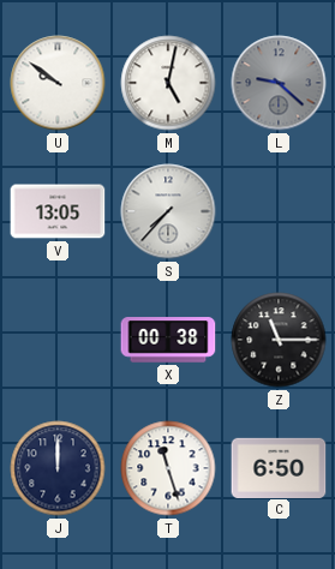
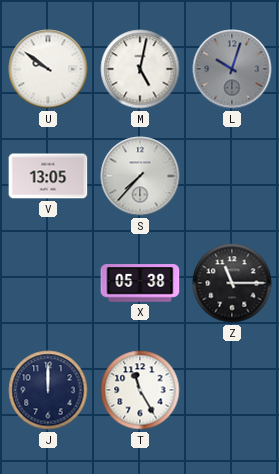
L: 9:22 -> 10:03 (232, 69)
X: 00:38 -> 05:38 (140, 283)
T: 11:27 -> 11:25 (140, 390)
C: 6:50 -> none (279, 467)
